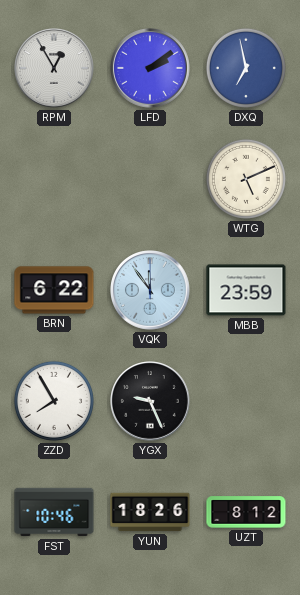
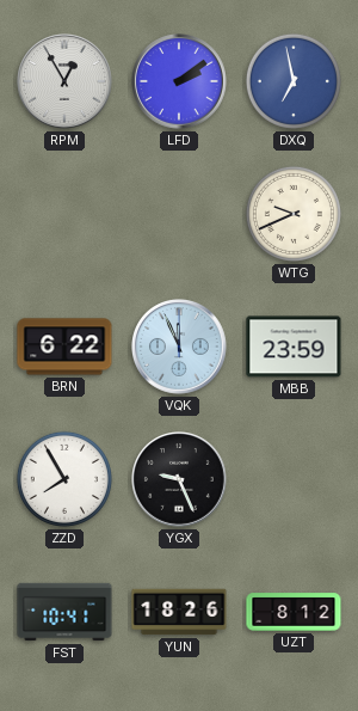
WTG: 5:11 -> 9:41 (294, 214)
VQK: 11:54 -> 11:56 (180, 348)
FST: 10:46 -> 10:41 (64, 612)
